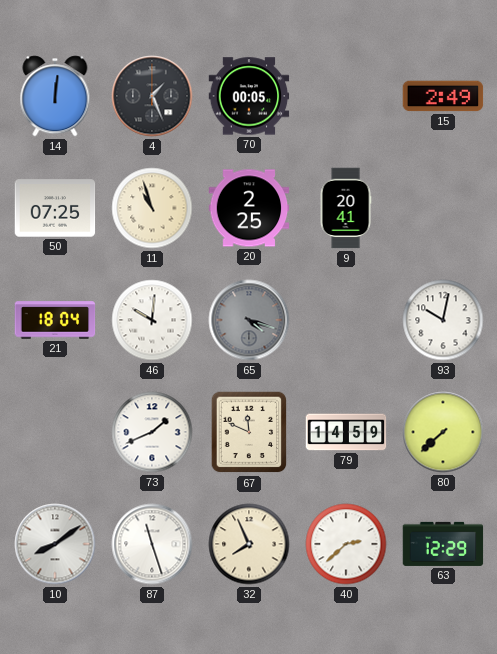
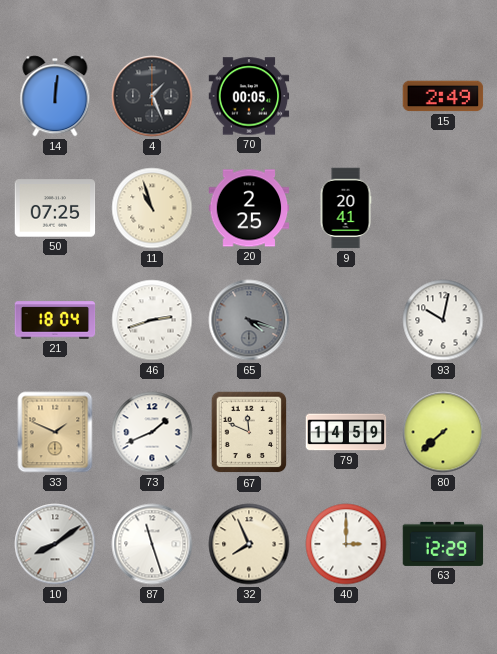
46: 10:01 -> 2:42 (152, 320)
33: none -> 1:49 (55, 432)
40: 2:38 -> 3:00 (346, 544)
